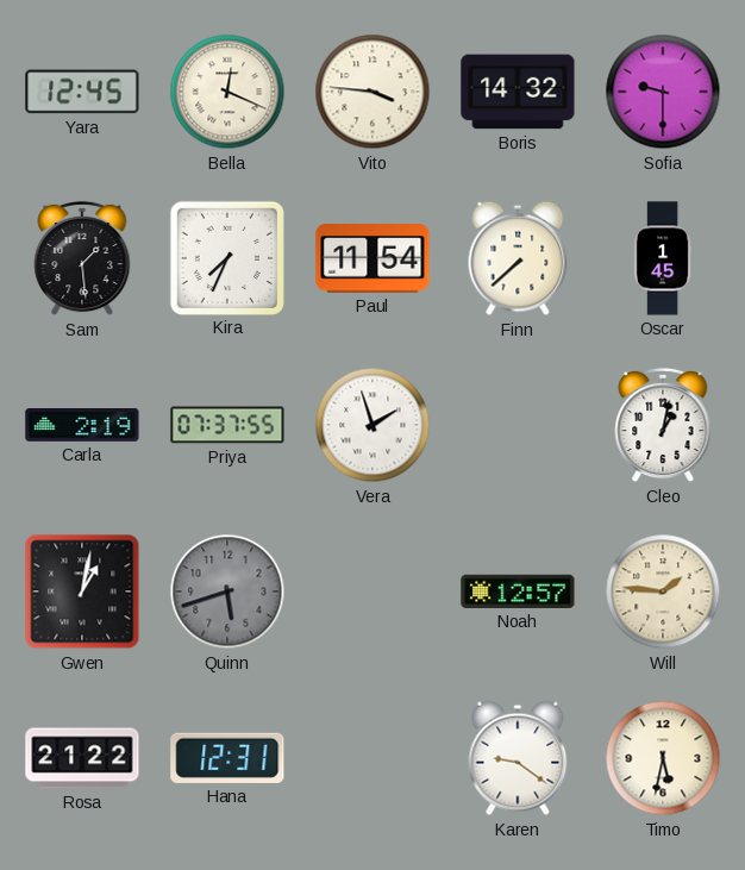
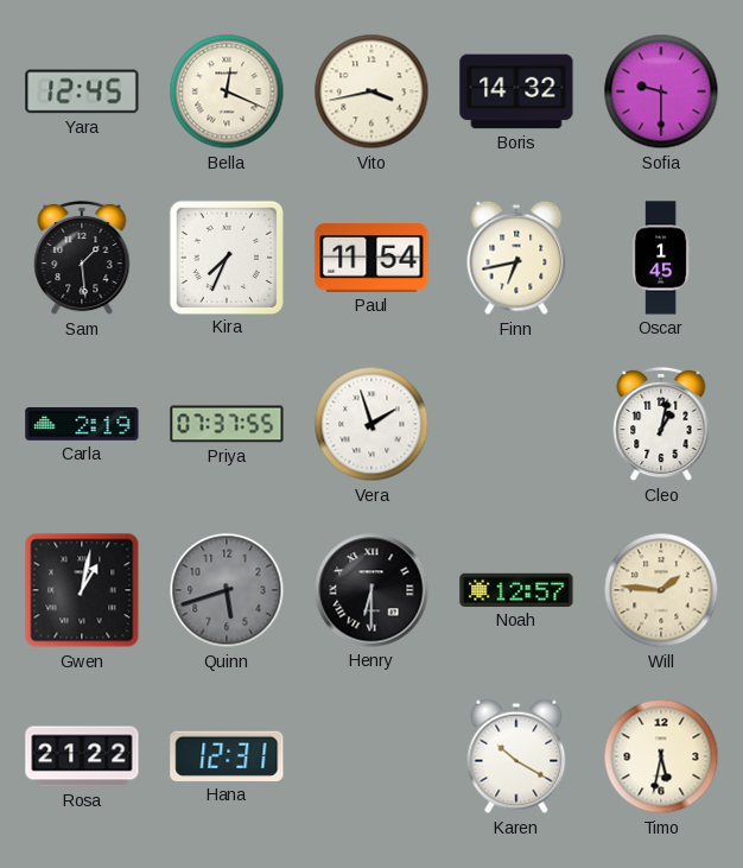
Vito: 3:46 -> 3:43 (371, 91)
Finn: 7:38 -> 6:43 (516, 258)
Henry: none -> 6:30 (371, 590)
Karen: 9:21 -> 10:20 (516, 756)
